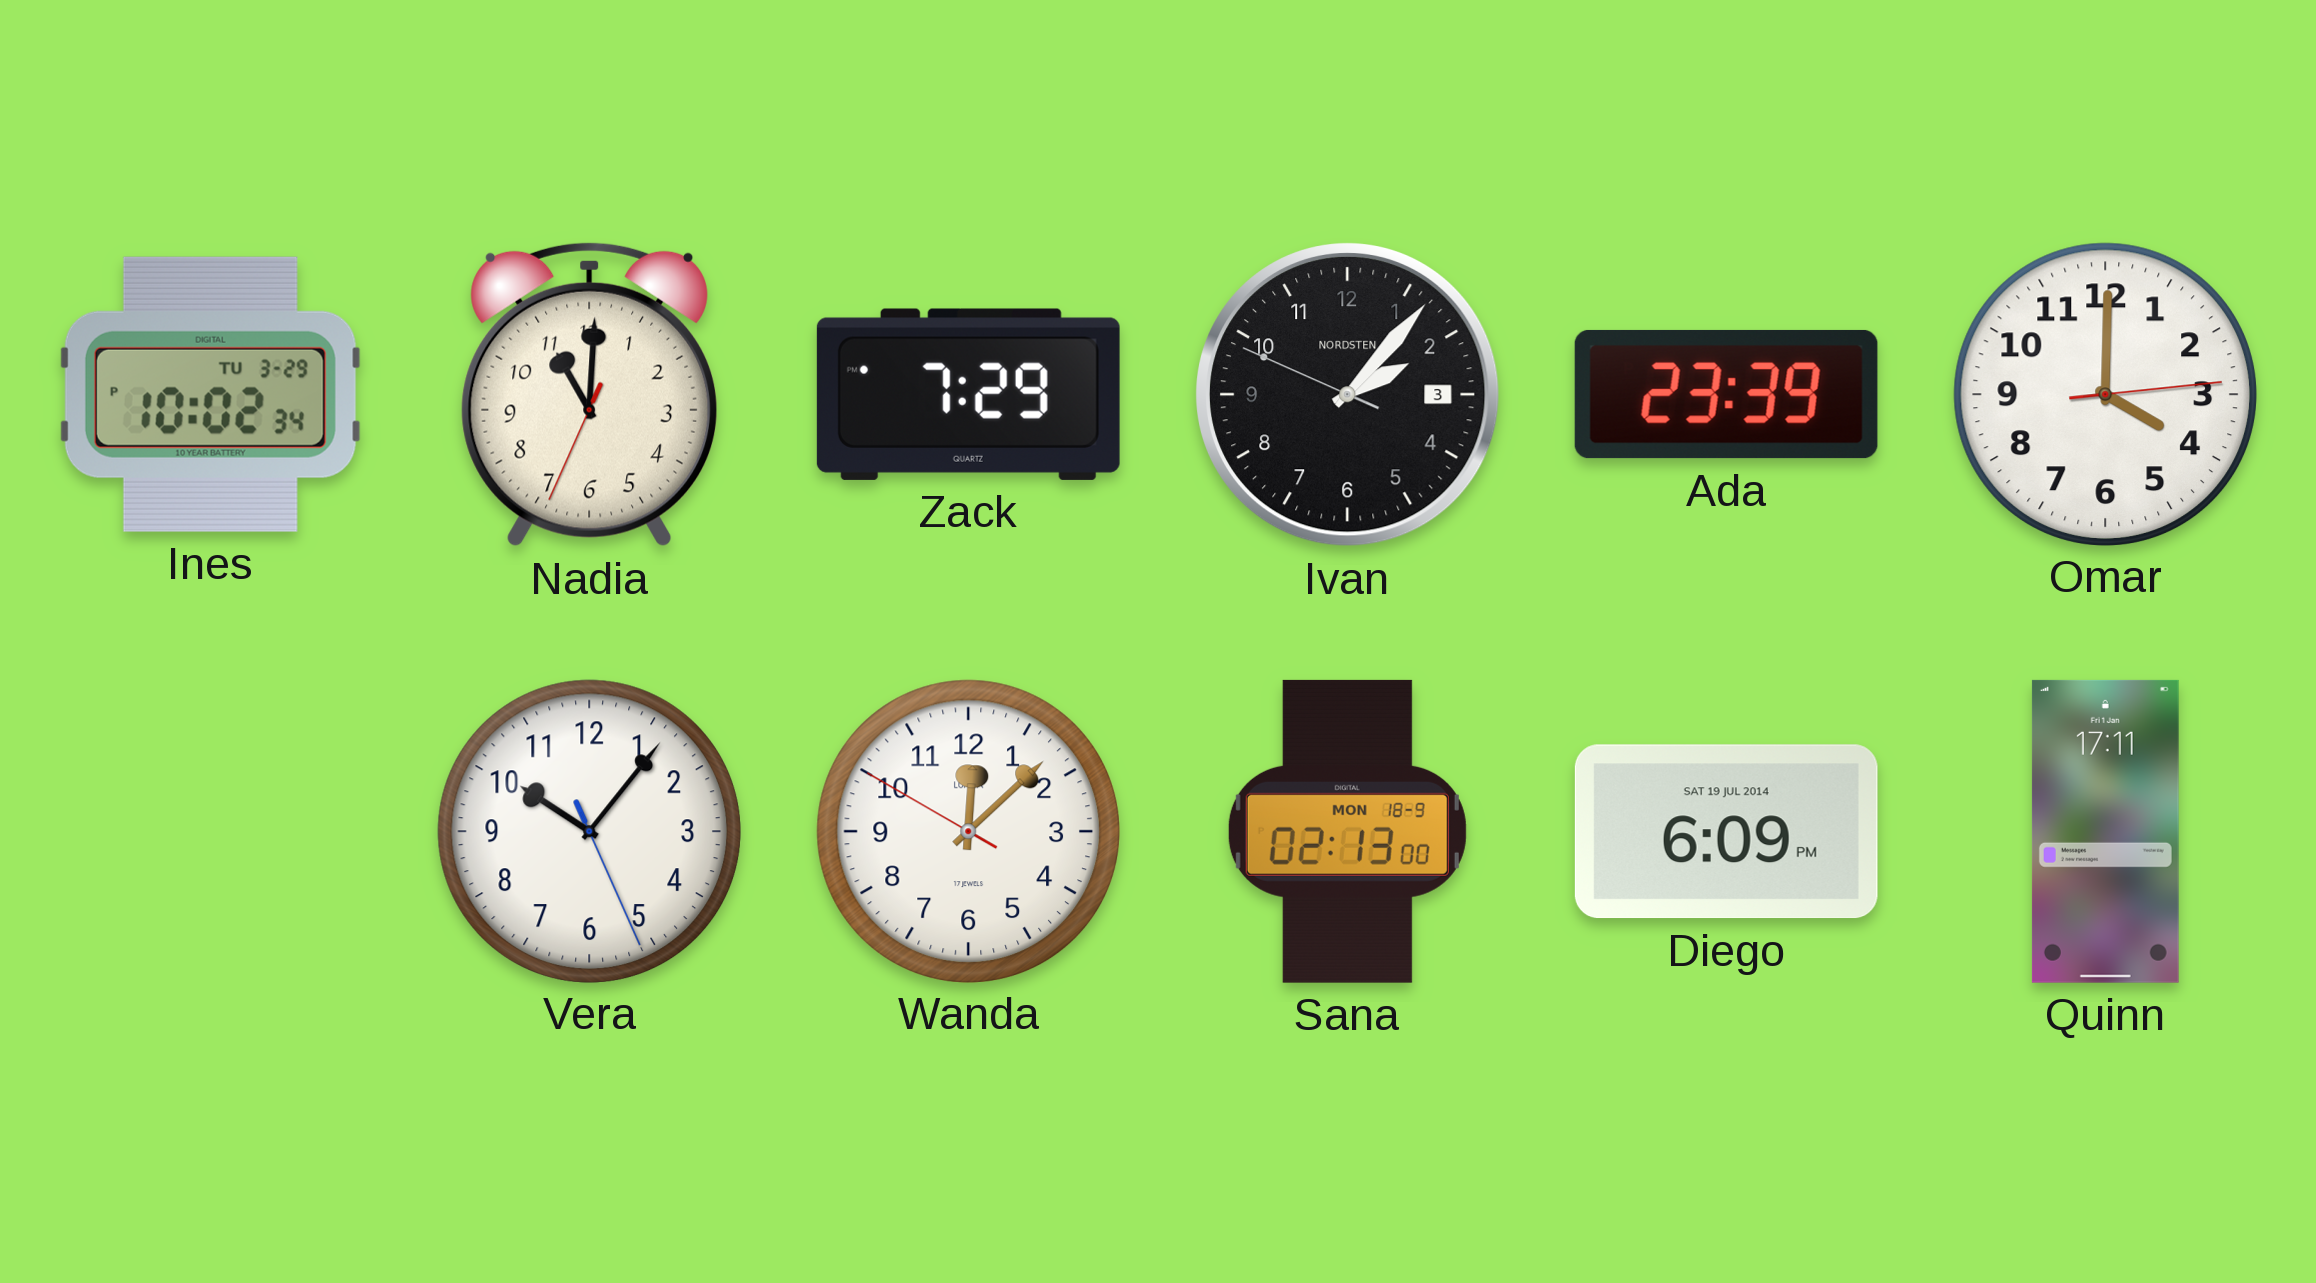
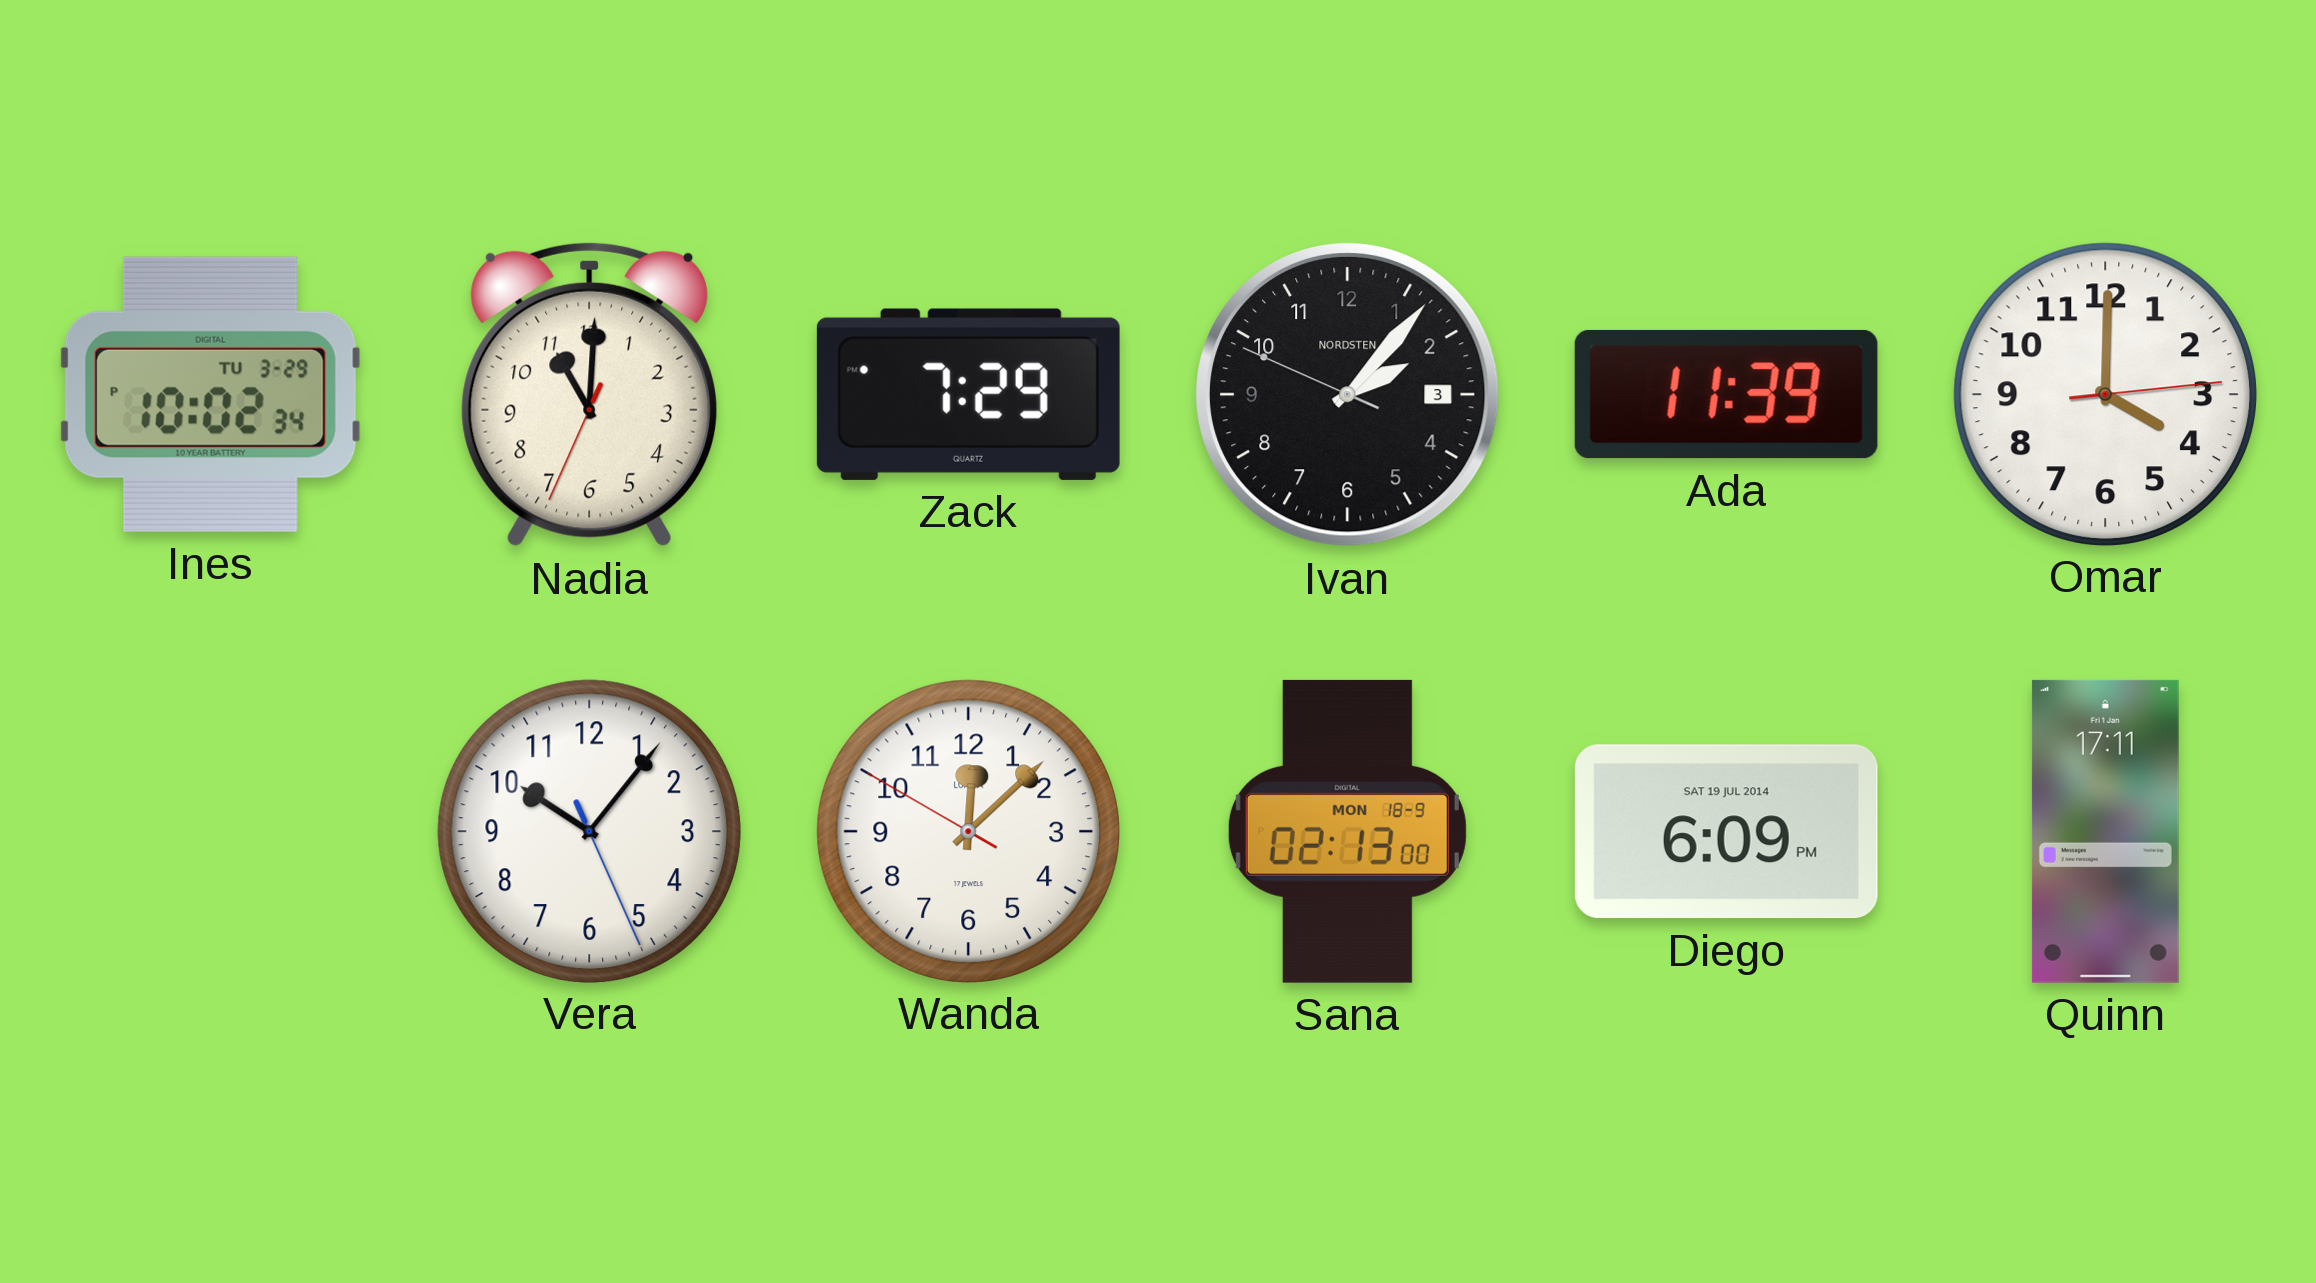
Ada: 23:39 -> 11:39 (1726, 394)
